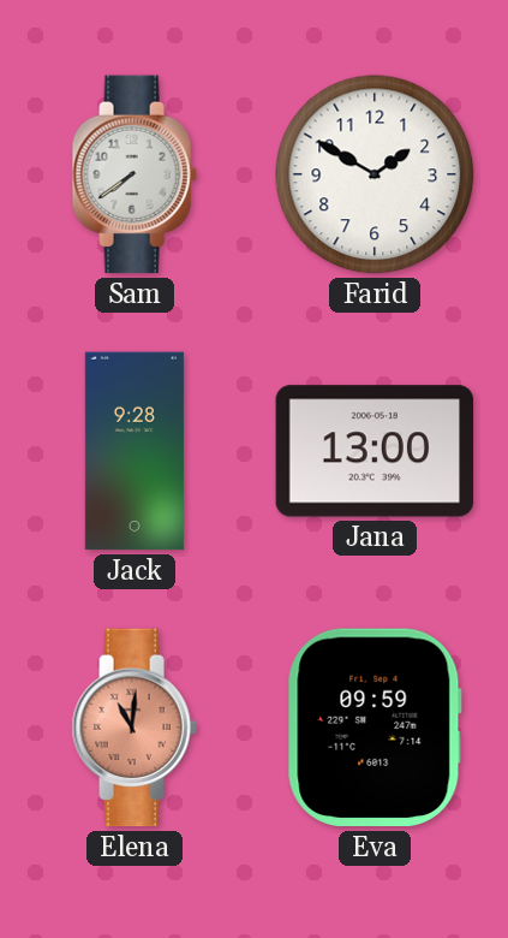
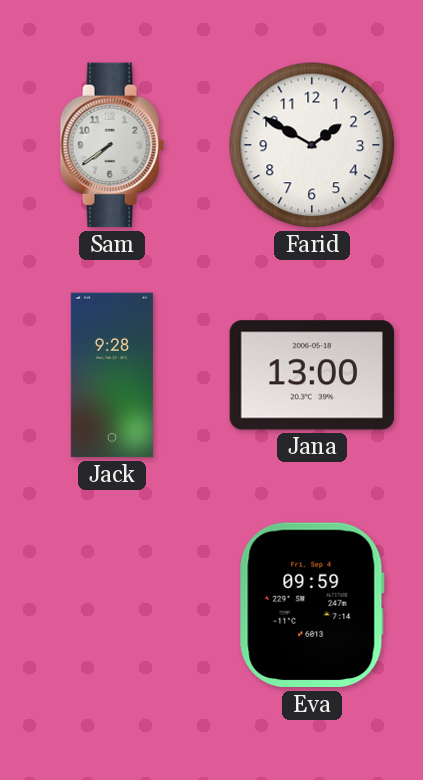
Elena: 11:01 -> none (135, 728)
